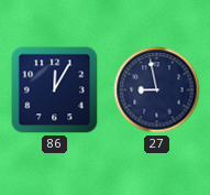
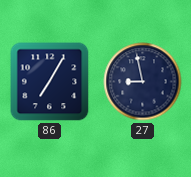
86: 12:05 -> 7:05 (50, 82)
